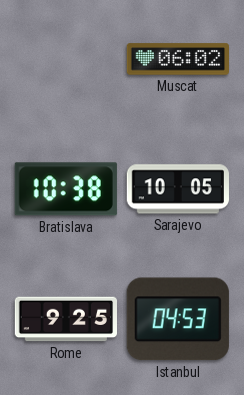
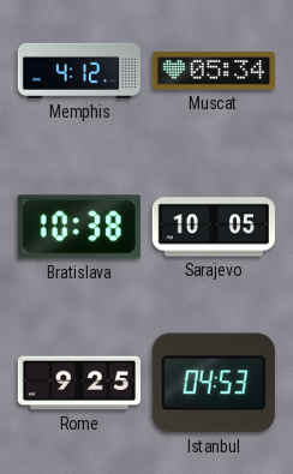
Memphis: none -> 4:12 (78, 71)
Muscat: 06:02 -> 05:34 (213, 71)
